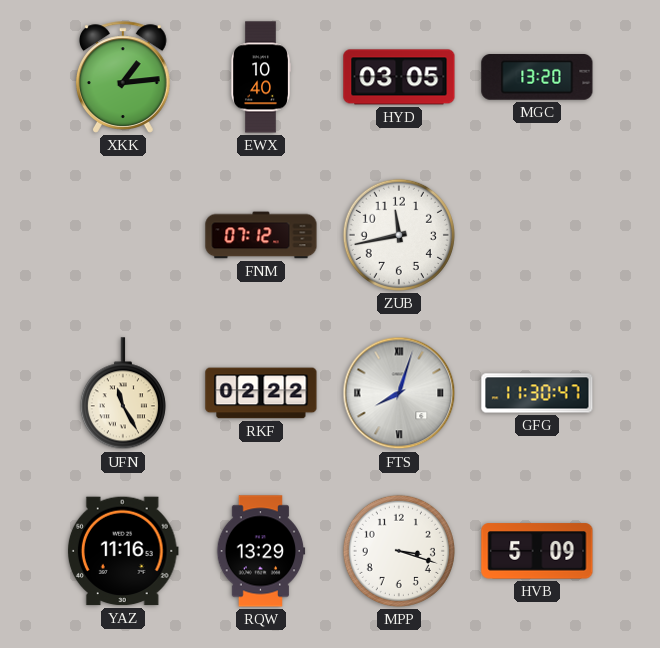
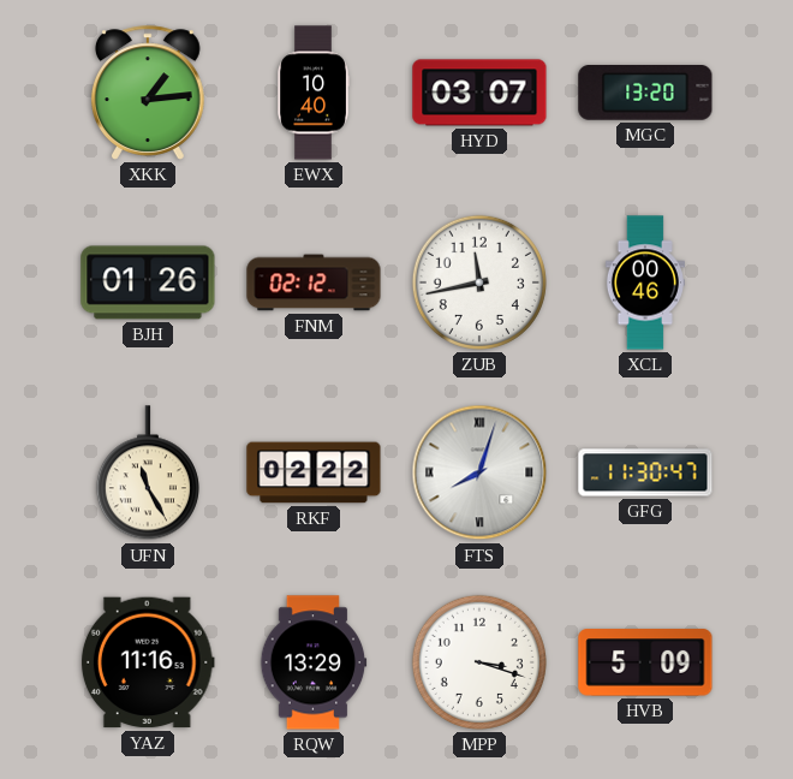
HYD: 03:05 -> 03:07 (479, 93)
BJH: none -> 01:26 (148, 283)
FNM: 07:12 -> 02:12 (314, 283)
XCL: none -> 00:46 (645, 283)
